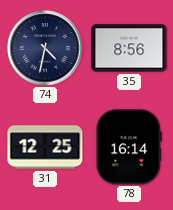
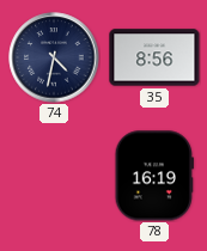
31: 12:25 -> none (45, 147)
78: 16:14 -> 16:19 (153, 176)
